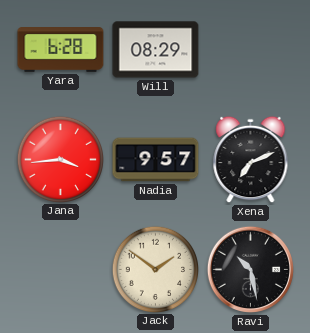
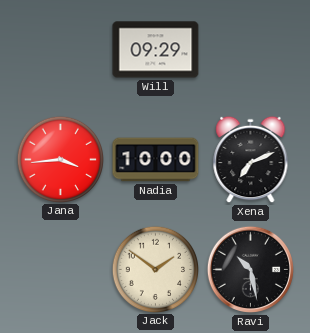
Yara: 6:28 -> none (61, 50)
Will: 08:29 -> 09:29 (156, 50)
Nadia: 9:57 -> 10:00 (156, 160)
